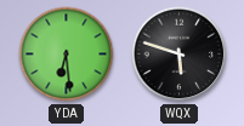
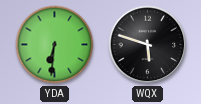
YDA: 6:29 -> 6:31 (55, 45)
